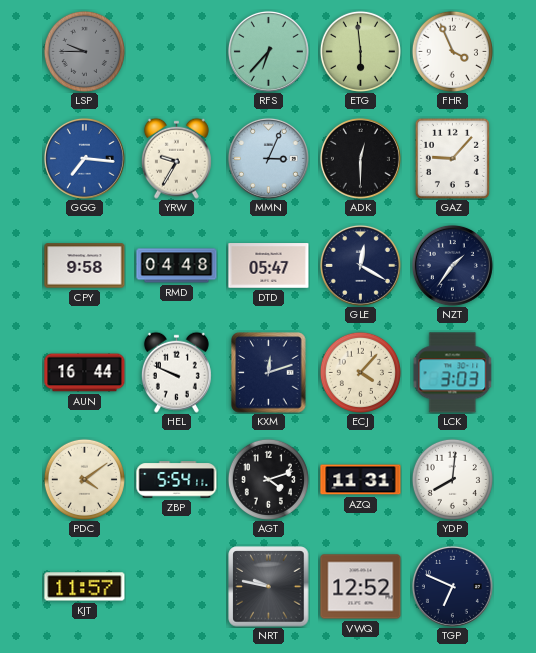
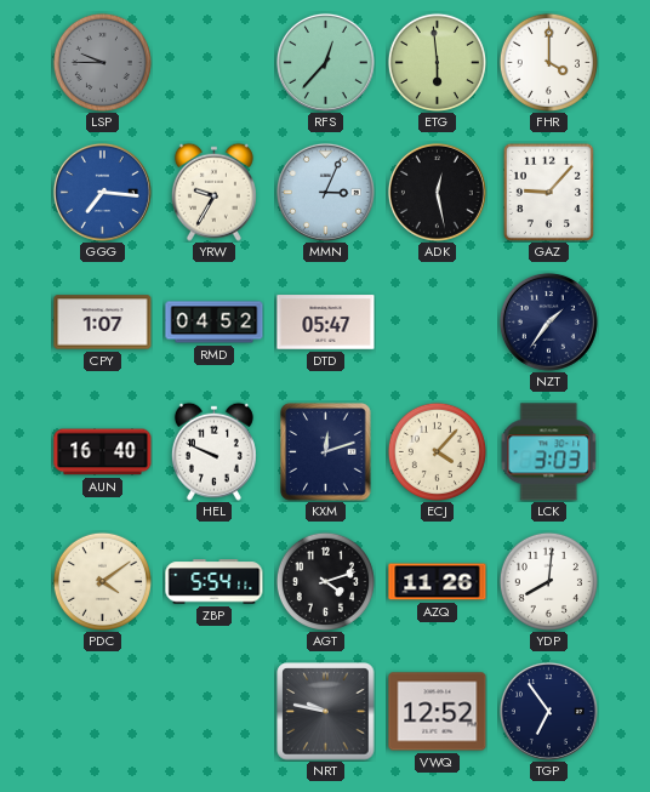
RFS: 6:37 -> 12:37 (325, 62)
FHR: 3:56 -> 4:00 (548, 62)
ADK: 12:30 -> 12:28 (437, 192)
CPY: 9:58 -> 1:07 (103, 323)
RMD: 04:48 -> 04:52 (215, 323)
GLE: 12:20 -> none (360, 265)
AUN: 16:44 -> 16:40 (103, 452)
AZQ: 11:31 -> 11:26 (438, 582)
KJT: 11:57 -> none (85, 587)
TGP: 6:49 -> 6:54 (548, 711)
